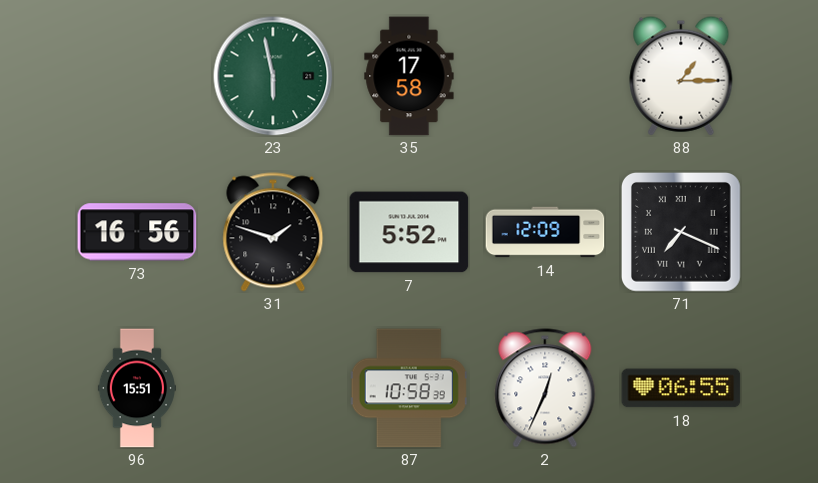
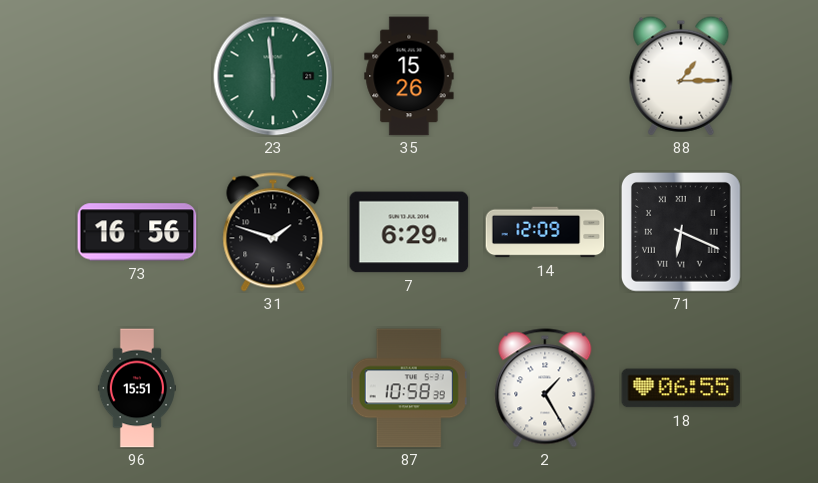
23: 5:58 -> 5:59 (273, 76)
35: 17:58 -> 15:26 (409, 76)
7: 5:52 -> 6:29 (409, 232)
71: 7:19 -> 6:19 (681, 232)
2: 12:34 -> 1:25 (545, 388)
